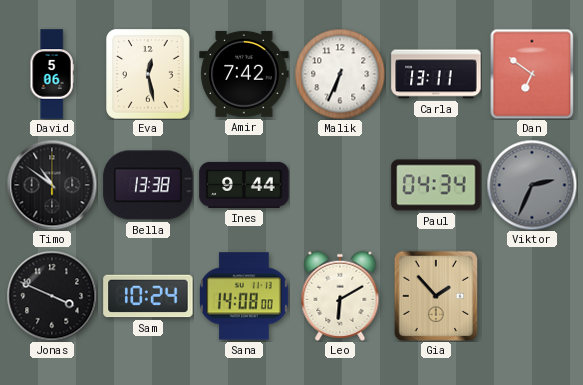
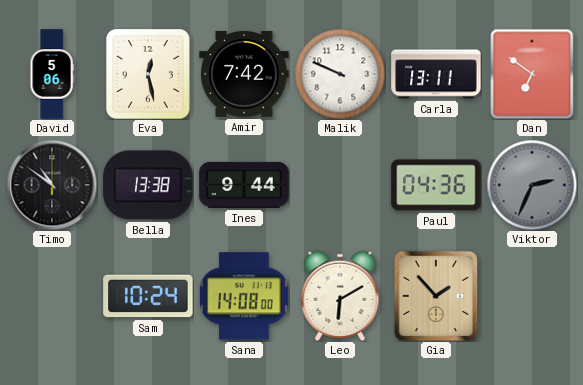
Malik: 6:34 -> 9:49 (340, 74)
Paul: 04:34 -> 04:36 (436, 185)
Jonas: 3:49 -> none (52, 296)
